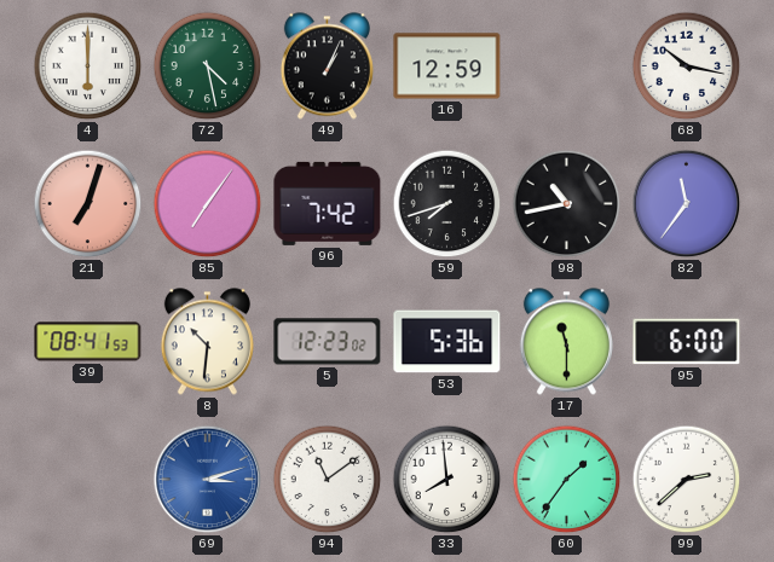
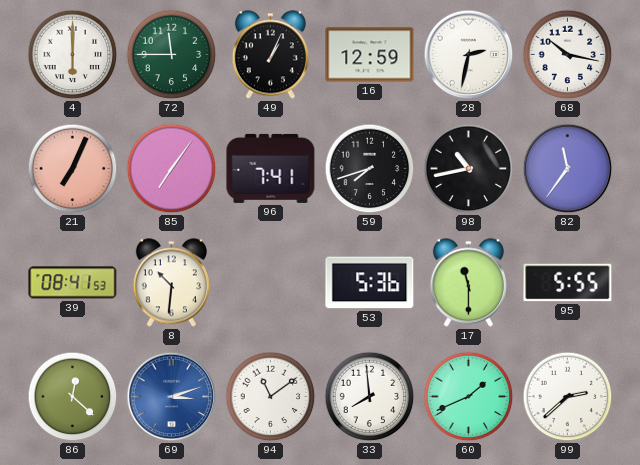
72: 4:28 -> 11:45 (172, 55)
28: none -> 2:32 (469, 55)
21: 7:03 -> 7:04 (73, 169)
96: 7:42 -> 7:41 (271, 168)
5: 12:23 -> none (328, 342)
95: 6:00 -> 5:55 (568, 283)
86: none -> 12:22 (73, 397)
60: 1:36 -> 1:41 (469, 397)
